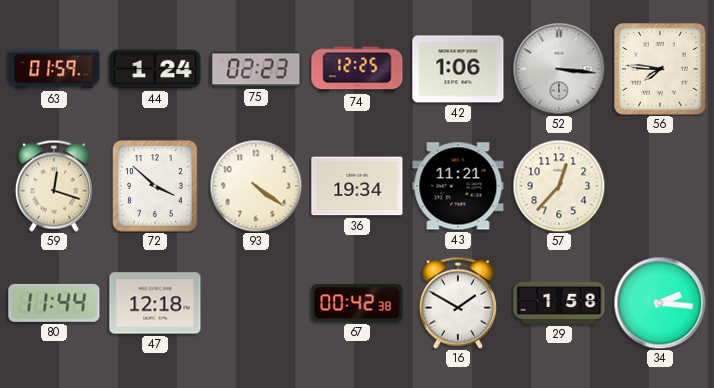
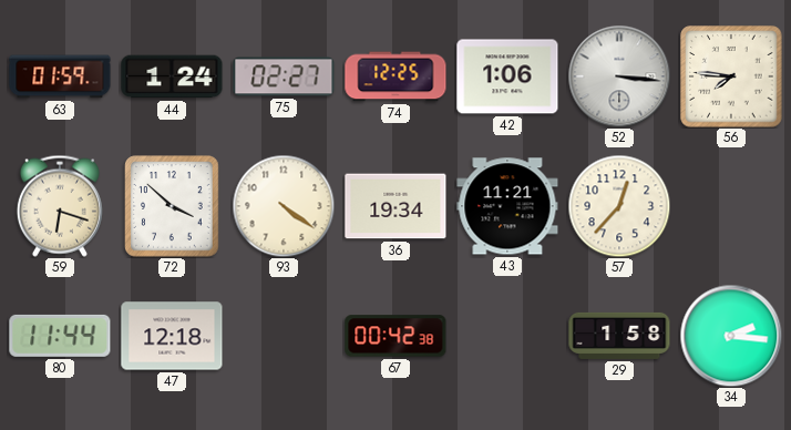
75: 02:23 -> 02:27 (284, 76)
59: 12:18 -> 6:18 (60, 206)
16: 1:50 -> none (458, 303)
